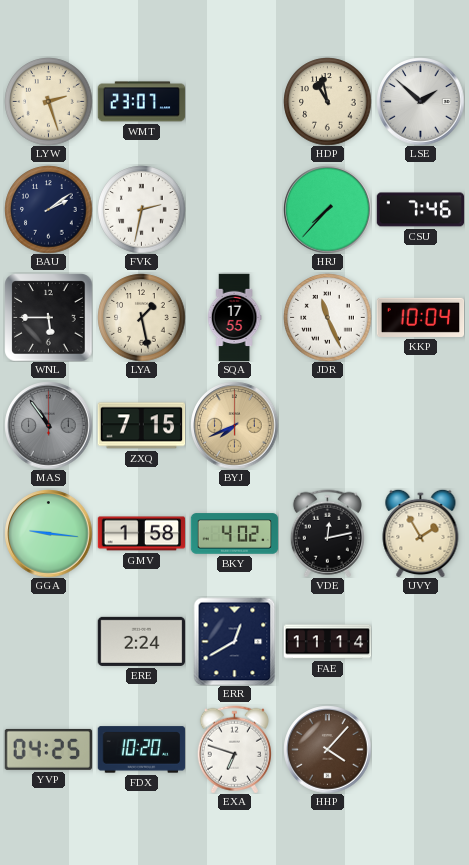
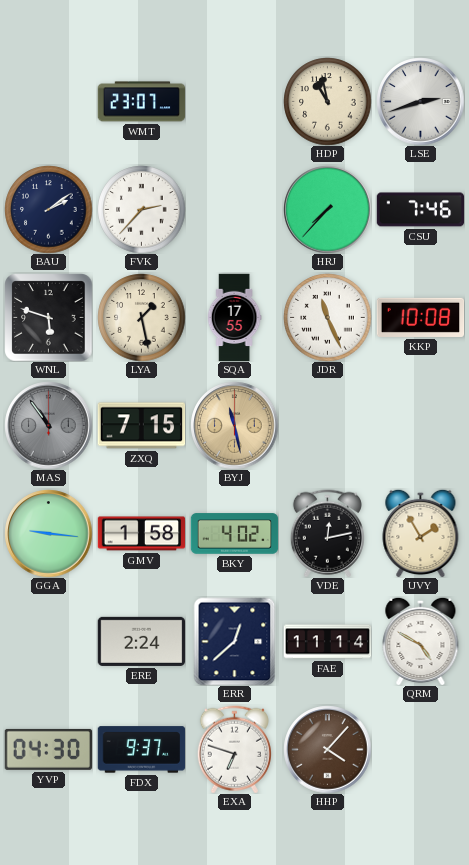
LYW: 2:27 -> none (48, 101)
LSE: 1:52 -> 2:42 (420, 101)
FVK: 2:32 -> 2:37 (141, 209)
WNL: 5:45 -> 5:48 (48, 317)
KKP: 10:04 -> 10:08 (420, 317)
BYJ: 7:41 -> 11:28 (234, 425)
ERR: 12:40 -> 12:38 (235, 641)
QRM: none -> 4:50 (421, 641)
YVP: 04:25 -> 04:30 (48, 749)
FDX: 10:20 -> 9:37 (141, 750)
